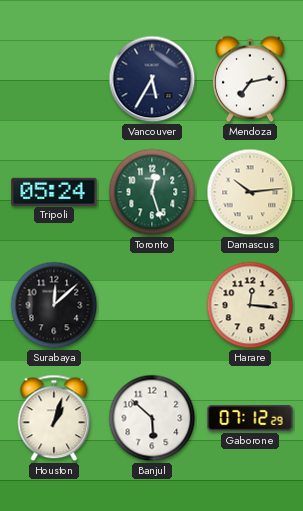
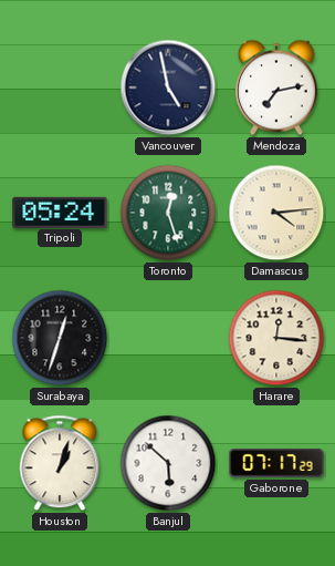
Vancouver: 5:35 -> 4:58 (168, 88)
Damascus: 10:14 -> 4:14 (276, 213)
Surabaya: 12:08 -> 12:33 (60, 338)
Gaborone: 07:12 -> 07:17 (276, 463)
